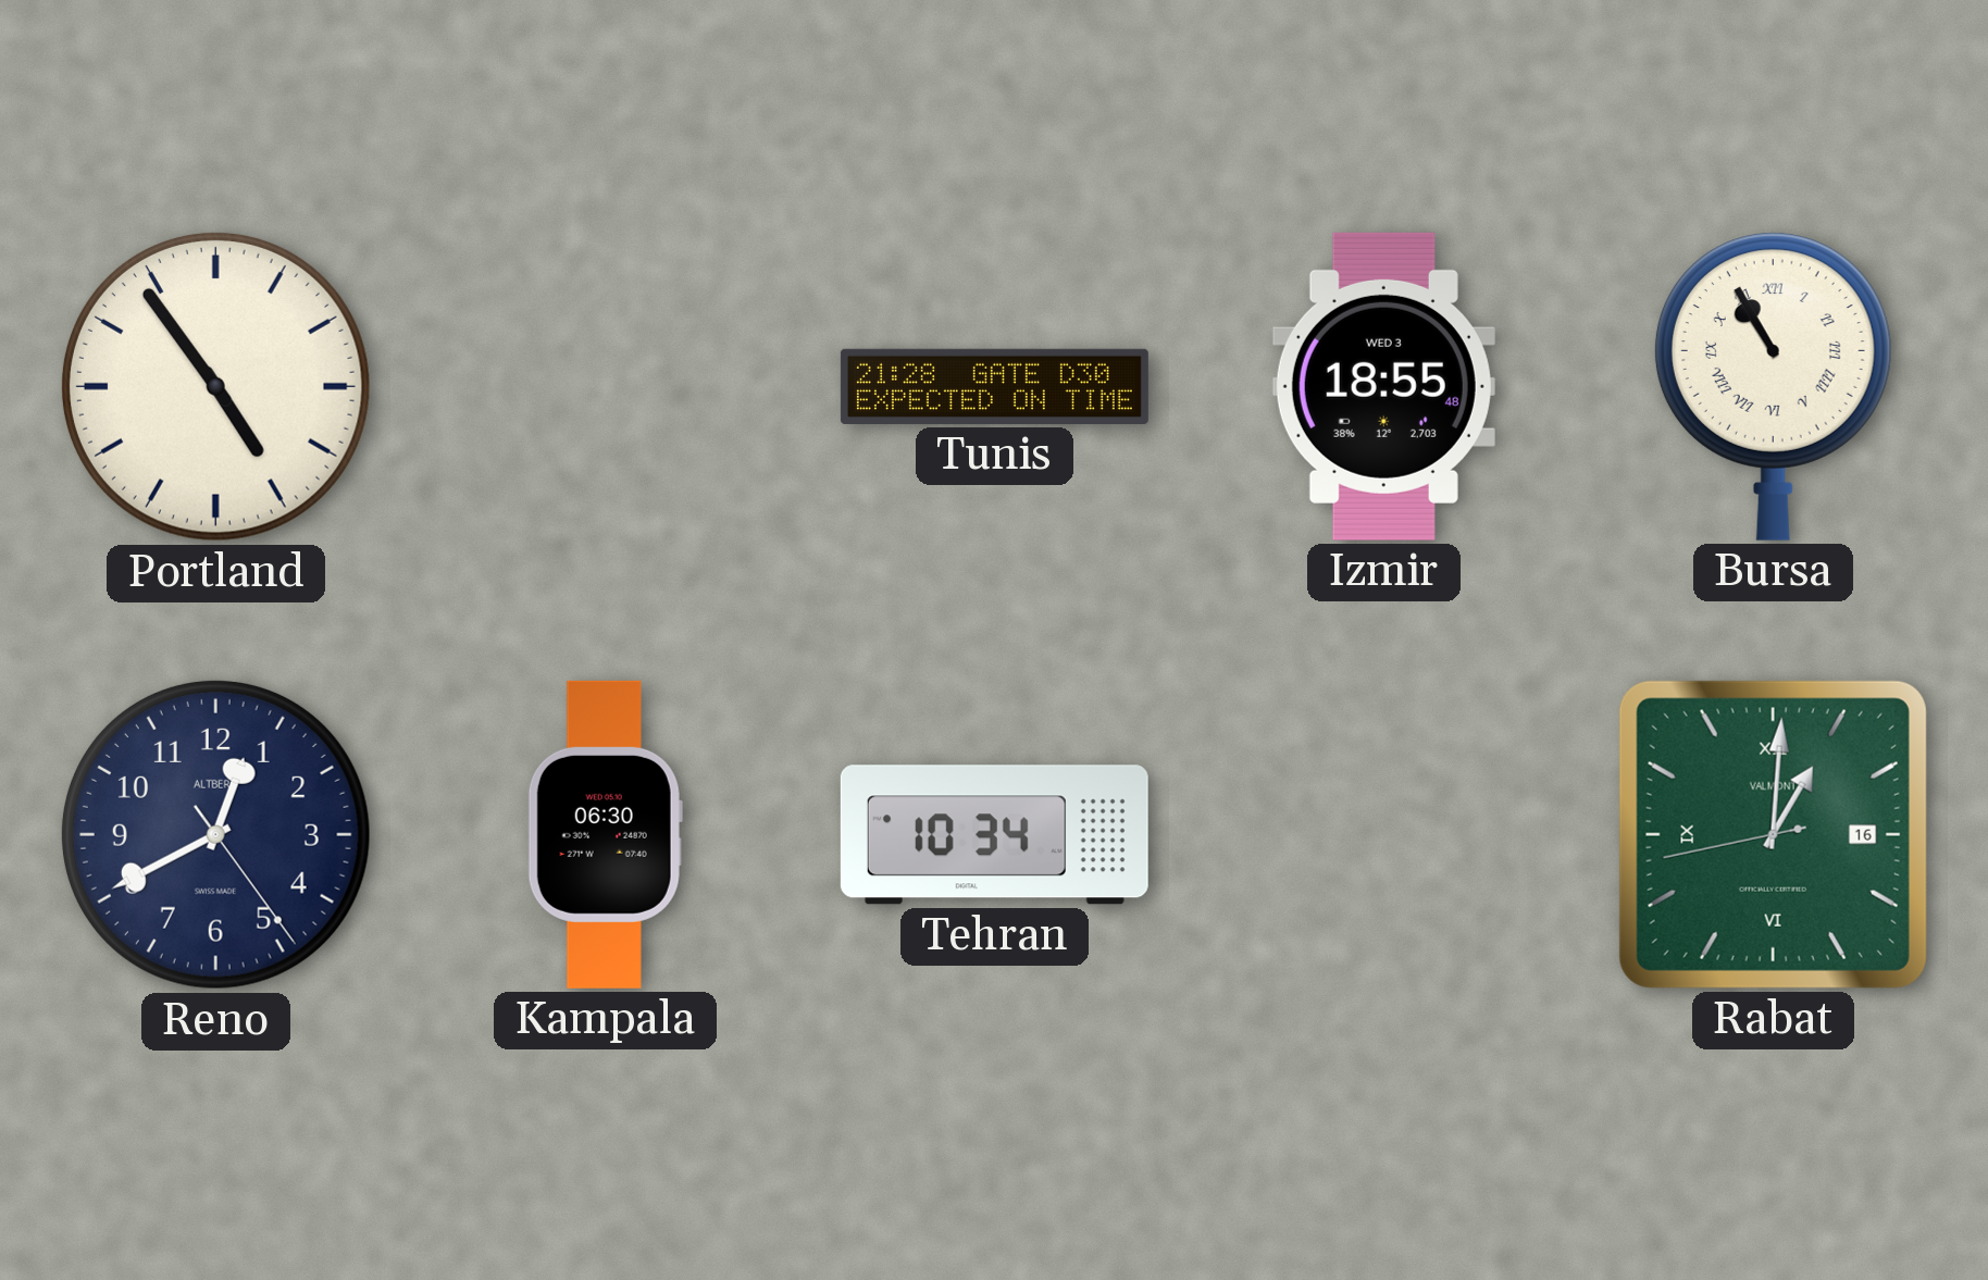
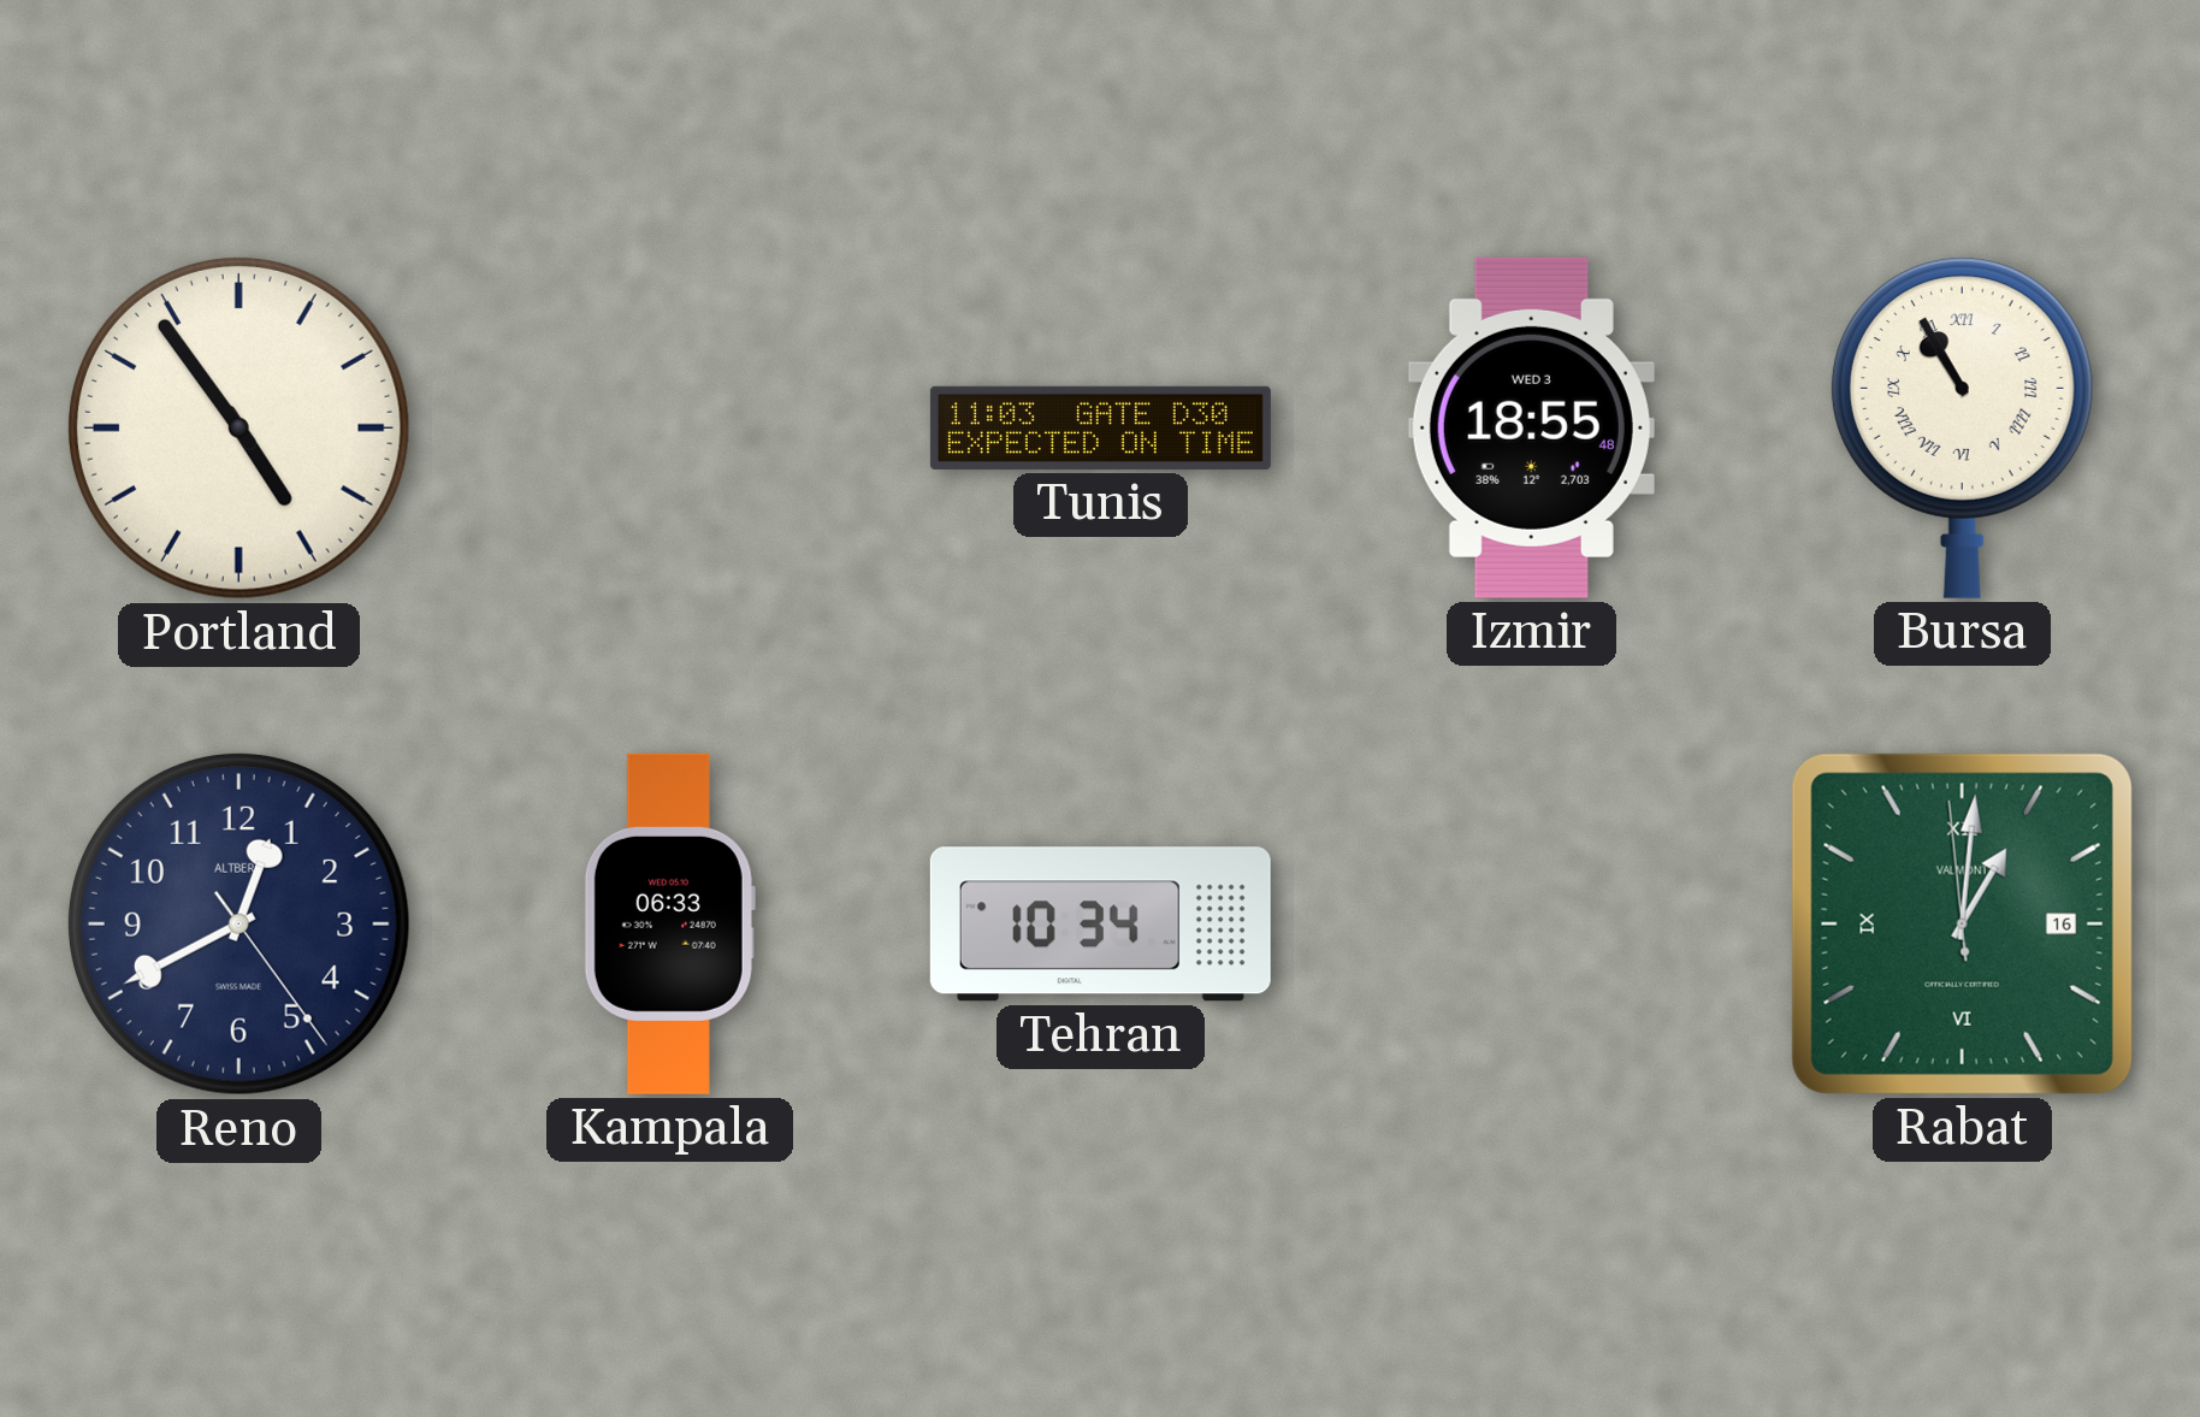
Tunis: 21:28 -> 11:03 (1100, 427)
Kampala: 06:30 -> 06:33 (669, 923)
Rabat: 1:00:43 -> 1:00:59 (1962, 923)
